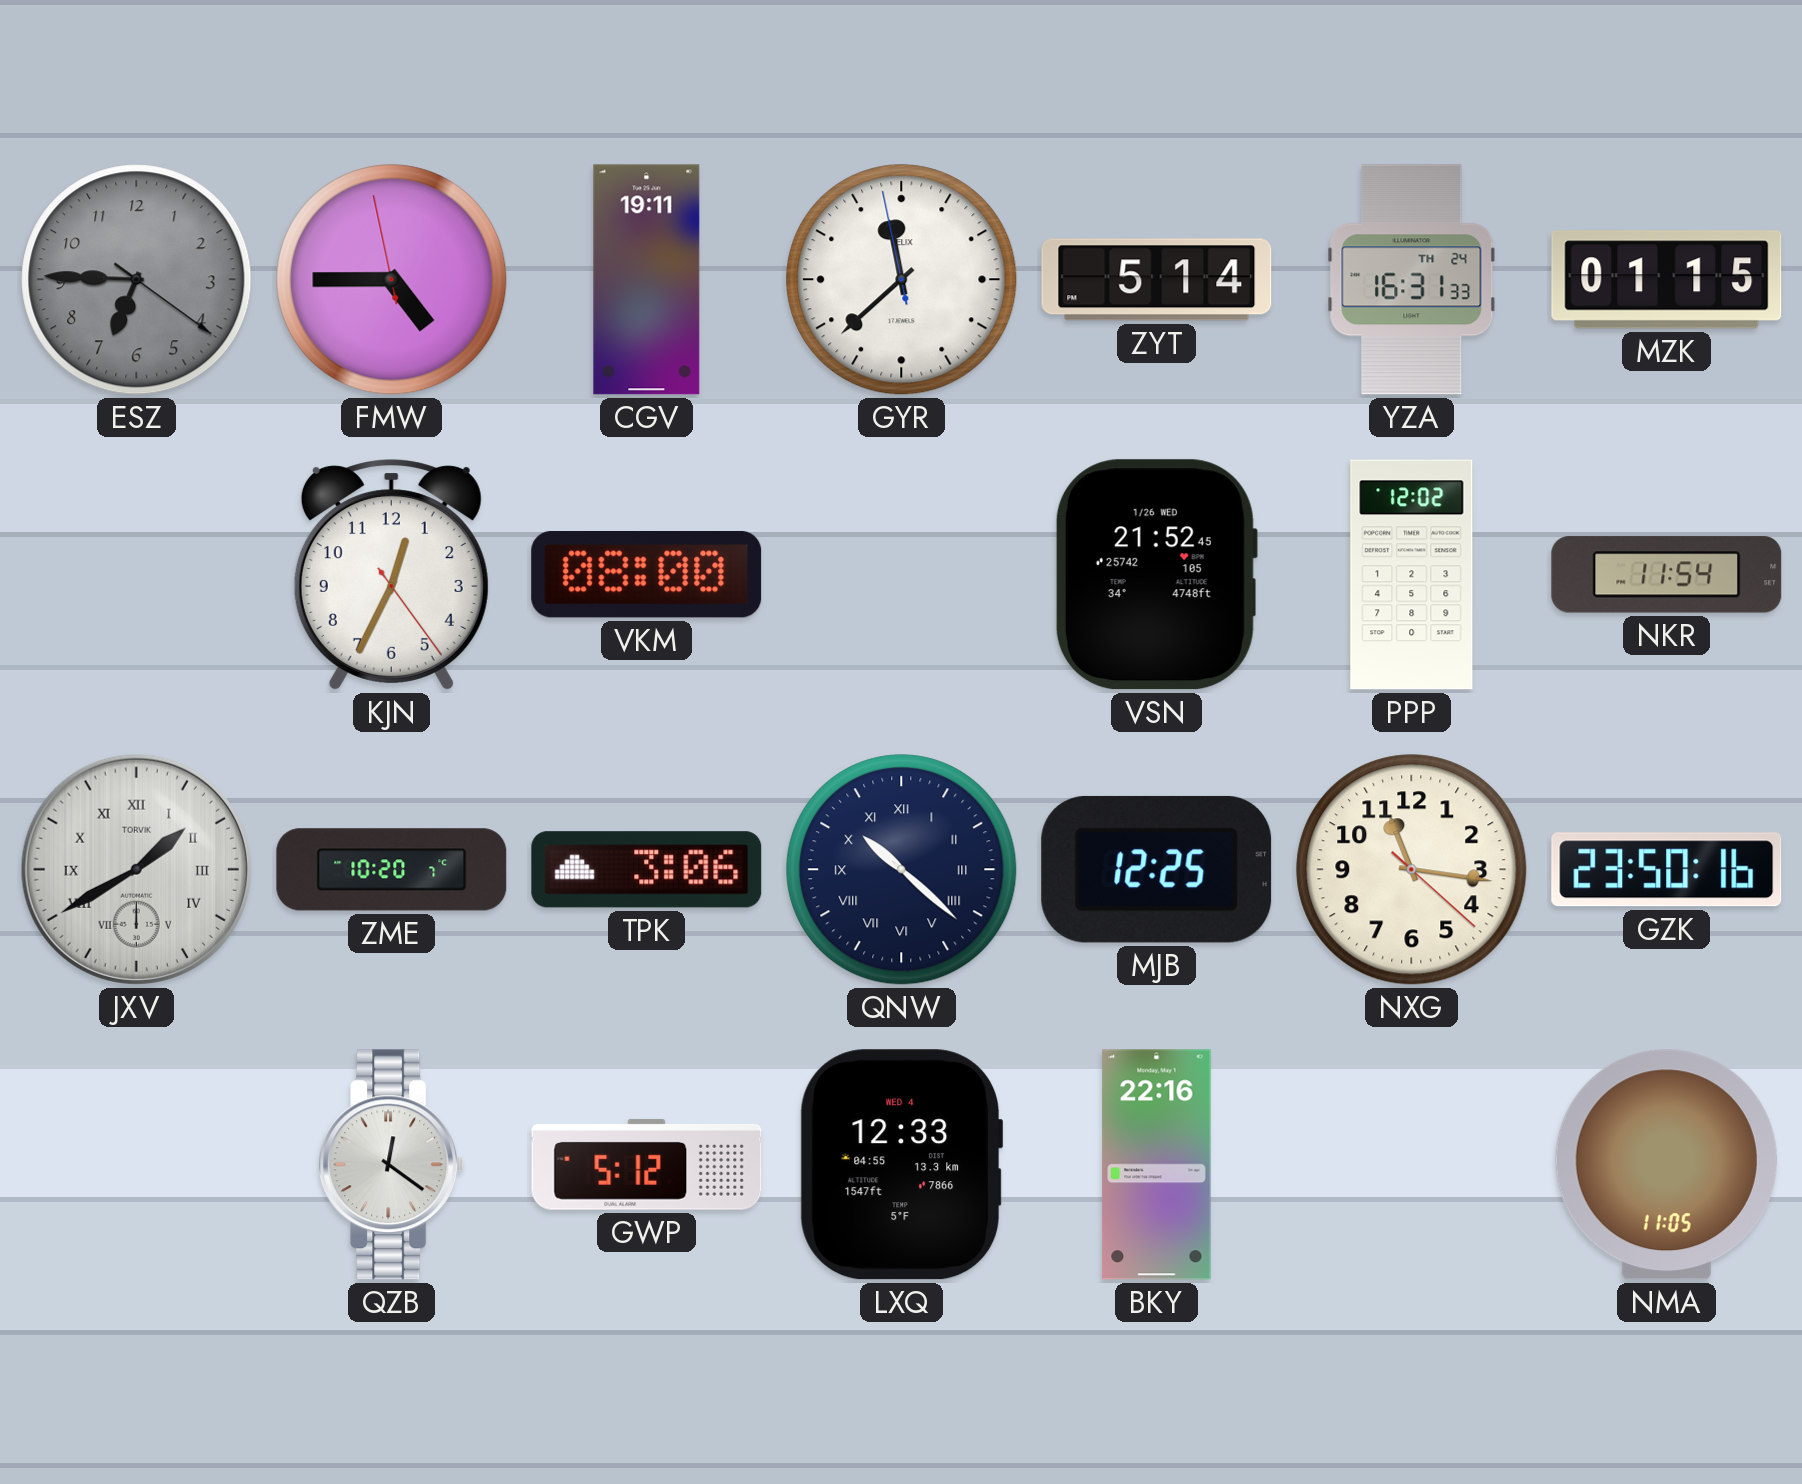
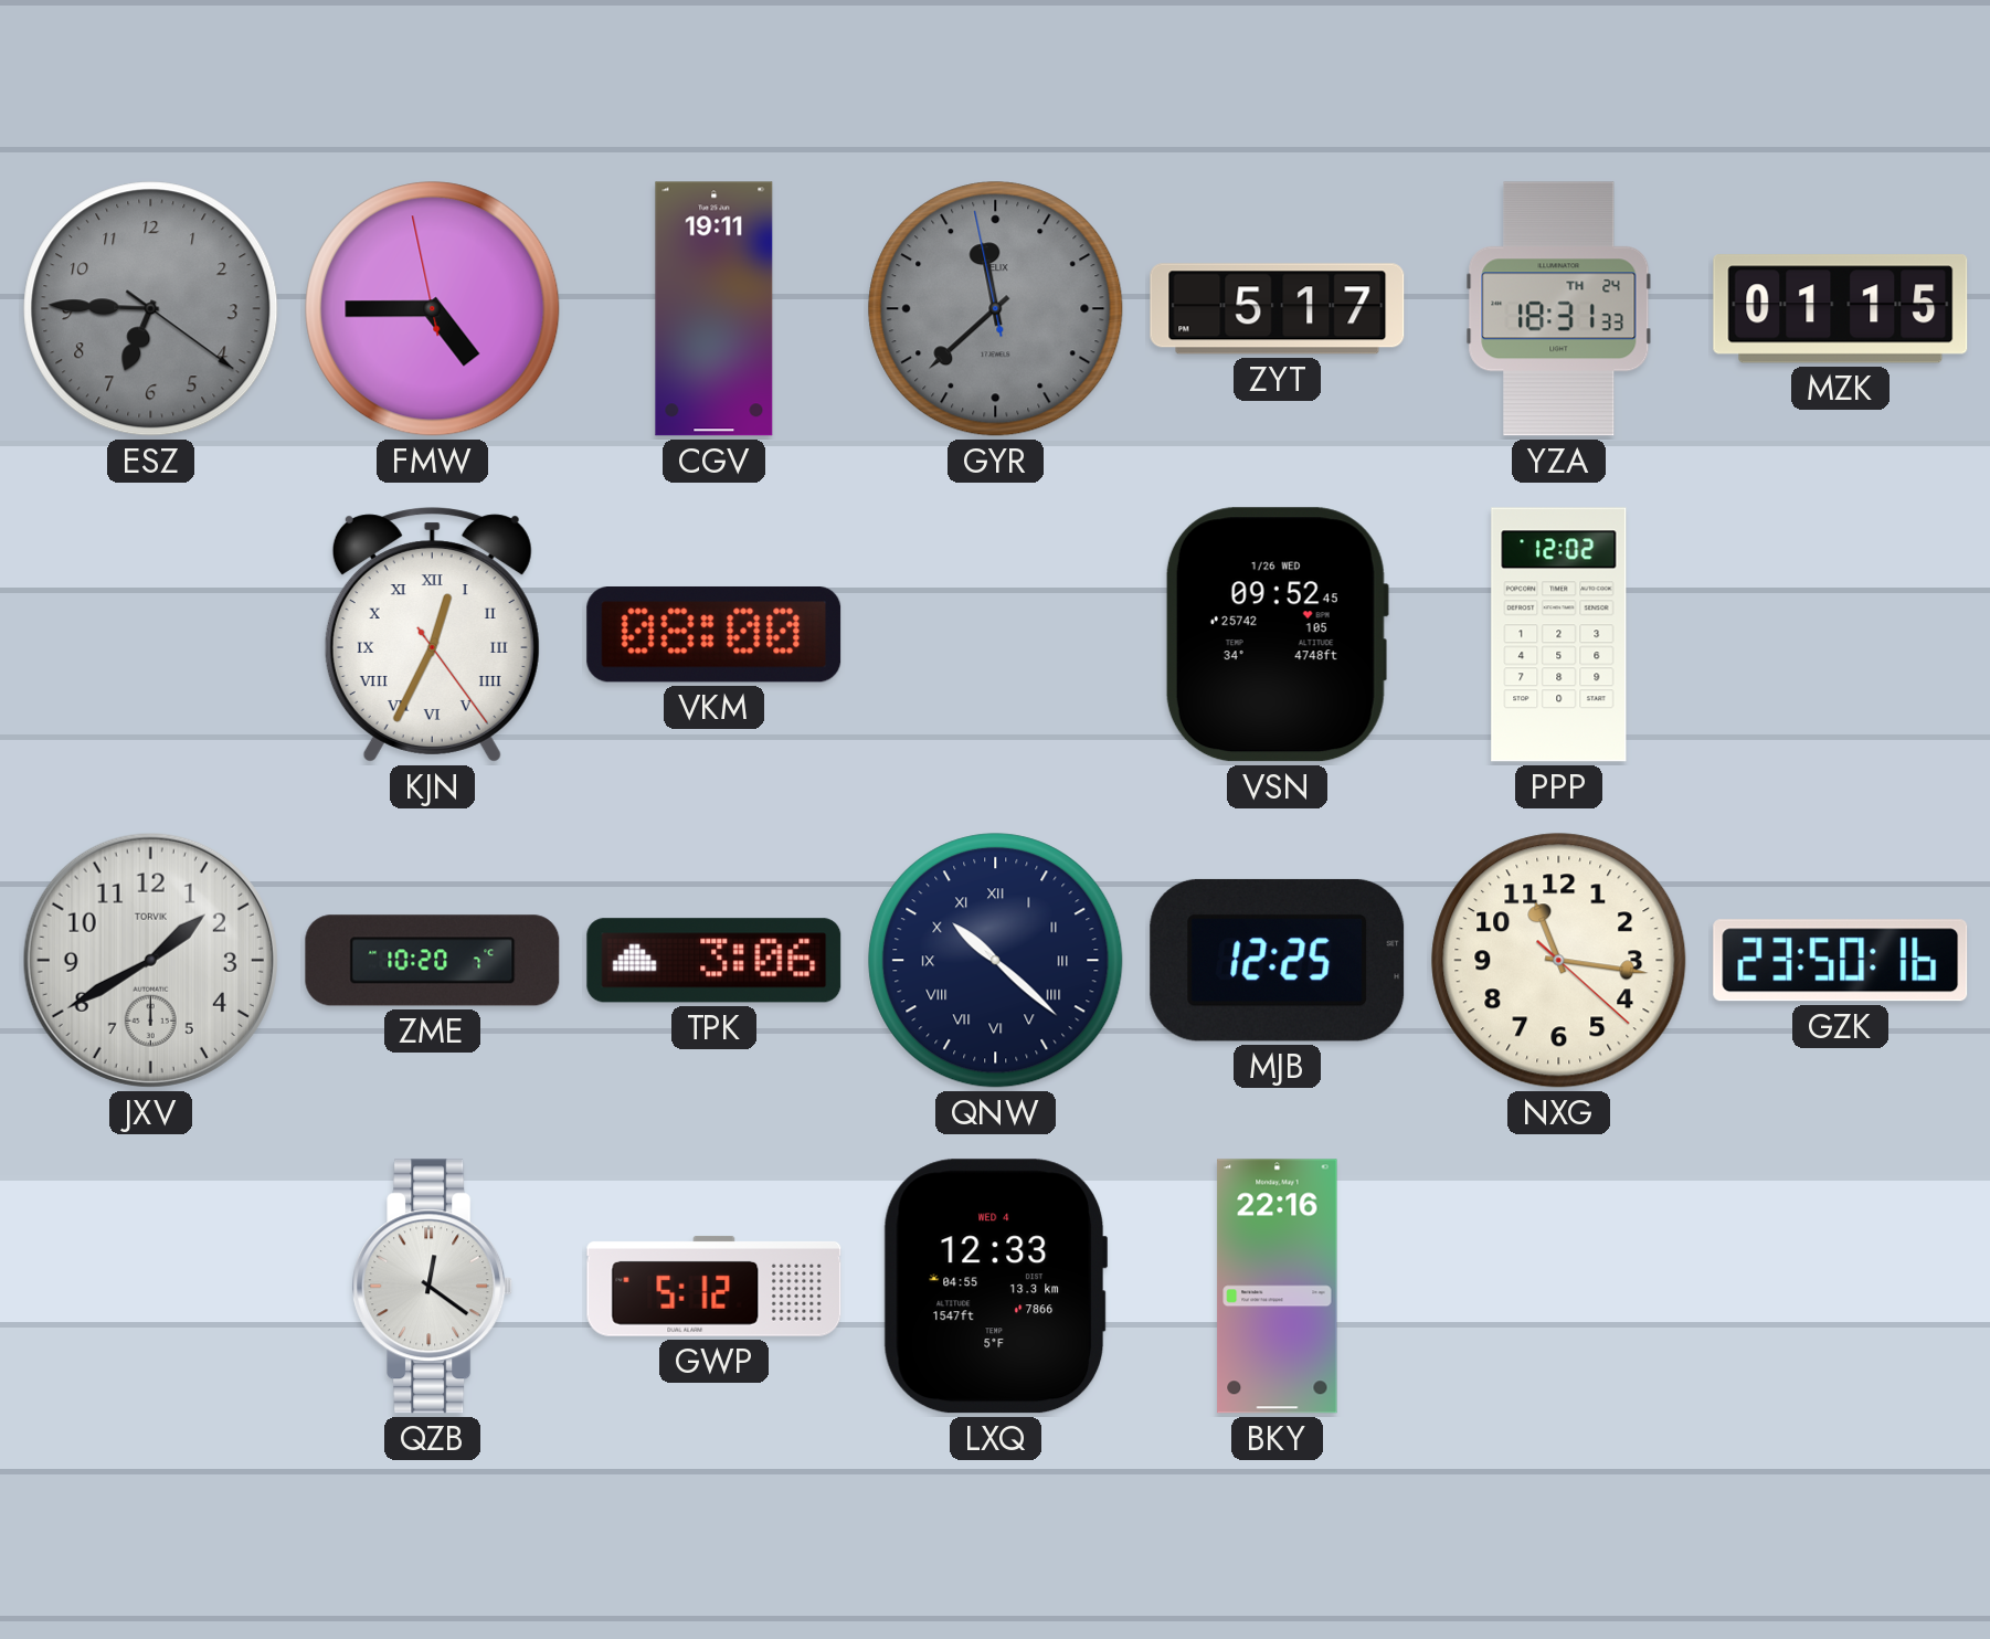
GYR dial: white -> grey (996, 309)
ZYT: 5:14 -> 5:17 (1278, 309)
YZA: 16:31 -> 18:31 (1559, 309)
KJN numerals: Arabic -> Roman (432, 635)
VSN: 21:52 -> 09:52 (1277, 635)
NKR: 11:54 -> none (1667, 575)
JXV numerals: Roman -> Arabic (150, 960)
NMA: 11:05 -> none (1666, 1165)
